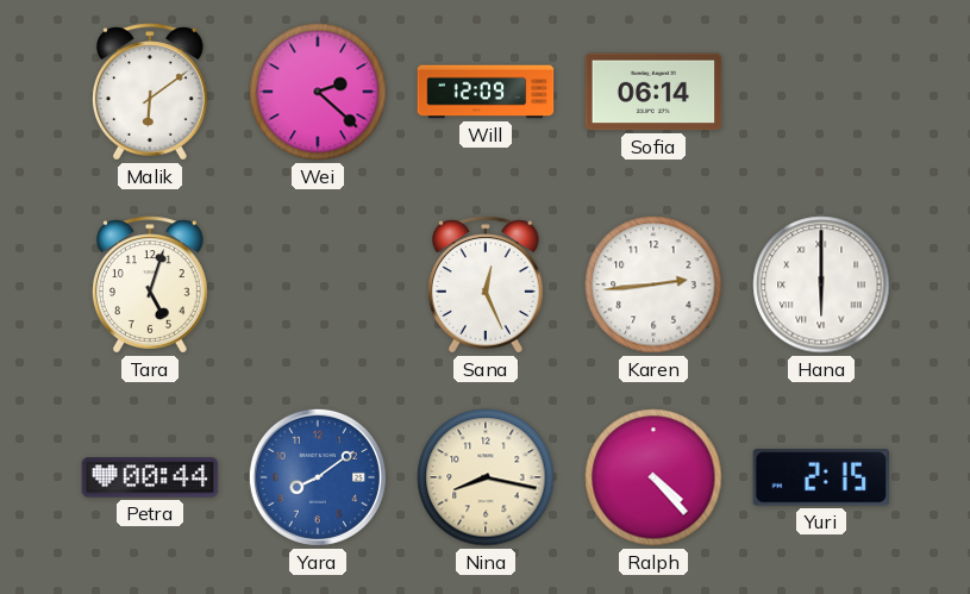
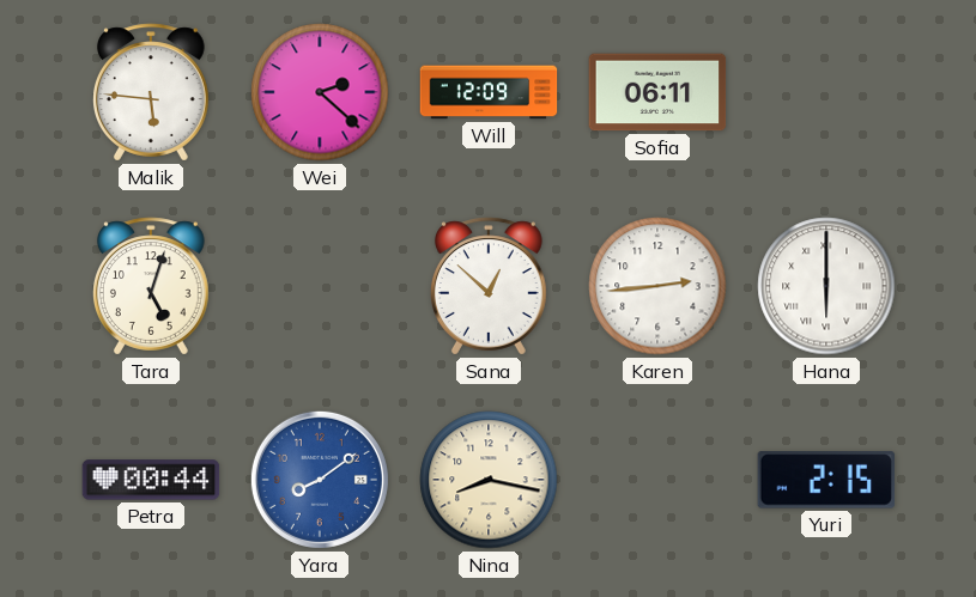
Malik: 6:09 -> 5:46 (151, 92)
Sofia: 06:14 -> 06:11 (657, 92)
Sana: 12:26 -> 12:52 (489, 286)
Ralph: 4:23 -> none (653, 477)
